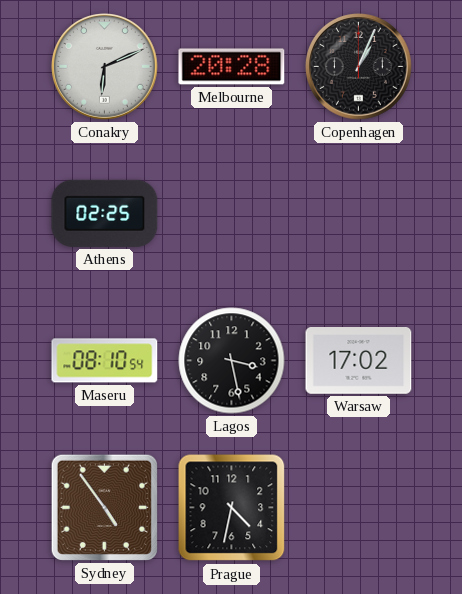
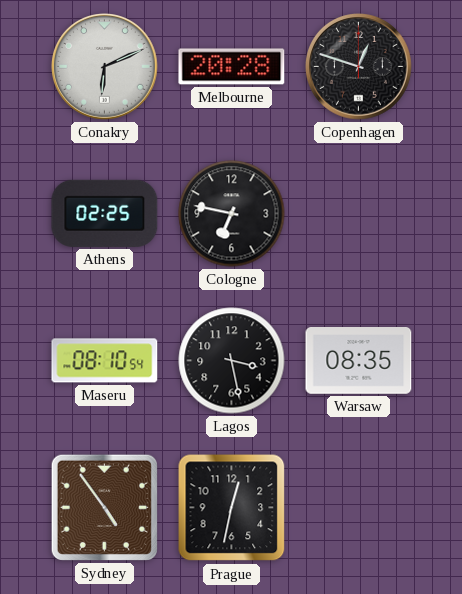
Copenhagen: 1:04 -> 12:48 (359, 67)
Cologne: none -> 6:47 (232, 214)
Warsaw: 17:02 -> 08:35 (359, 361)
Prague: 4:32 -> 12:32 (232, 508)
